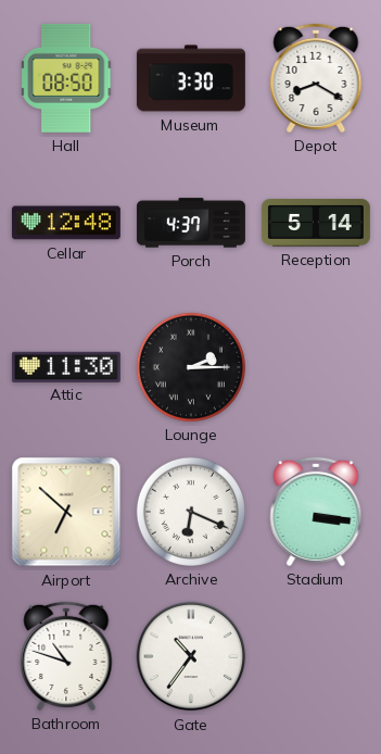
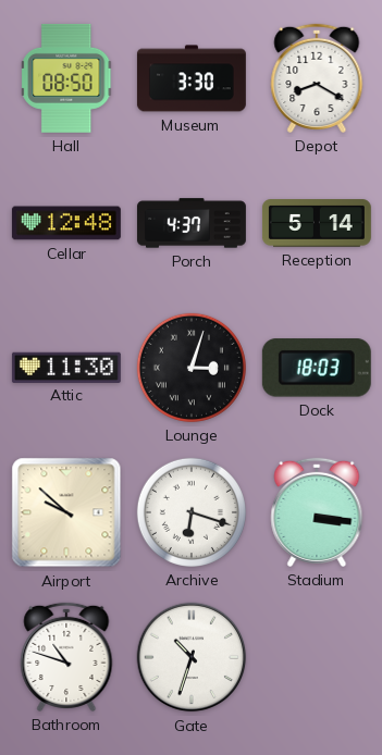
Lounge: 2:15 -> 3:03 (192, 368)
Dock: none -> 18:03 (317, 368)
Airport: 6:52 -> 9:52 (66, 512)
Archive: 6:19 -> 6:18 (192, 512)
Gate: 10:36 -> 10:33 (192, 657)
